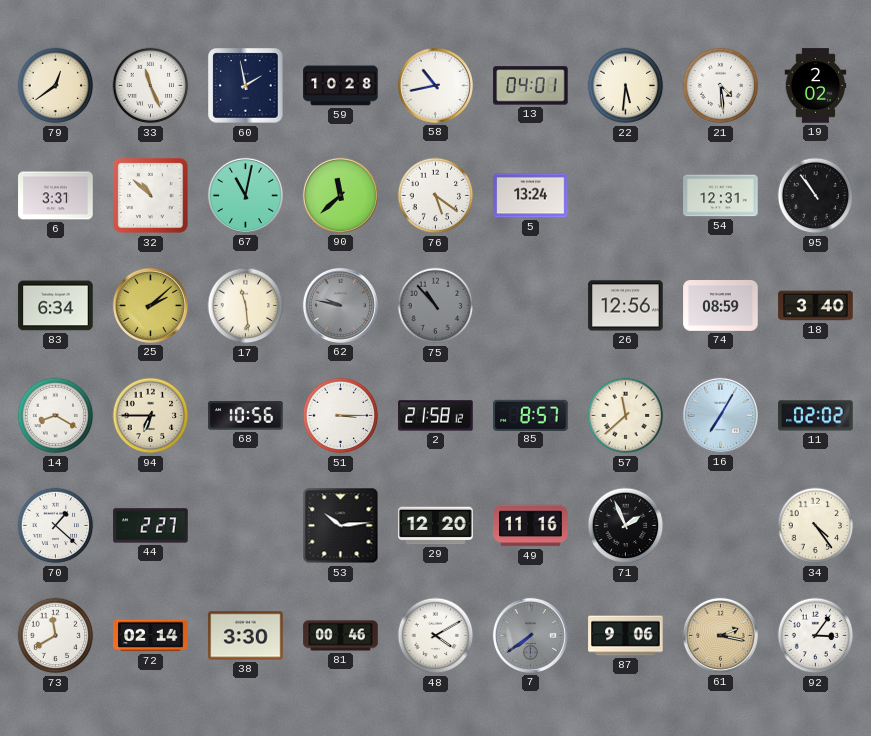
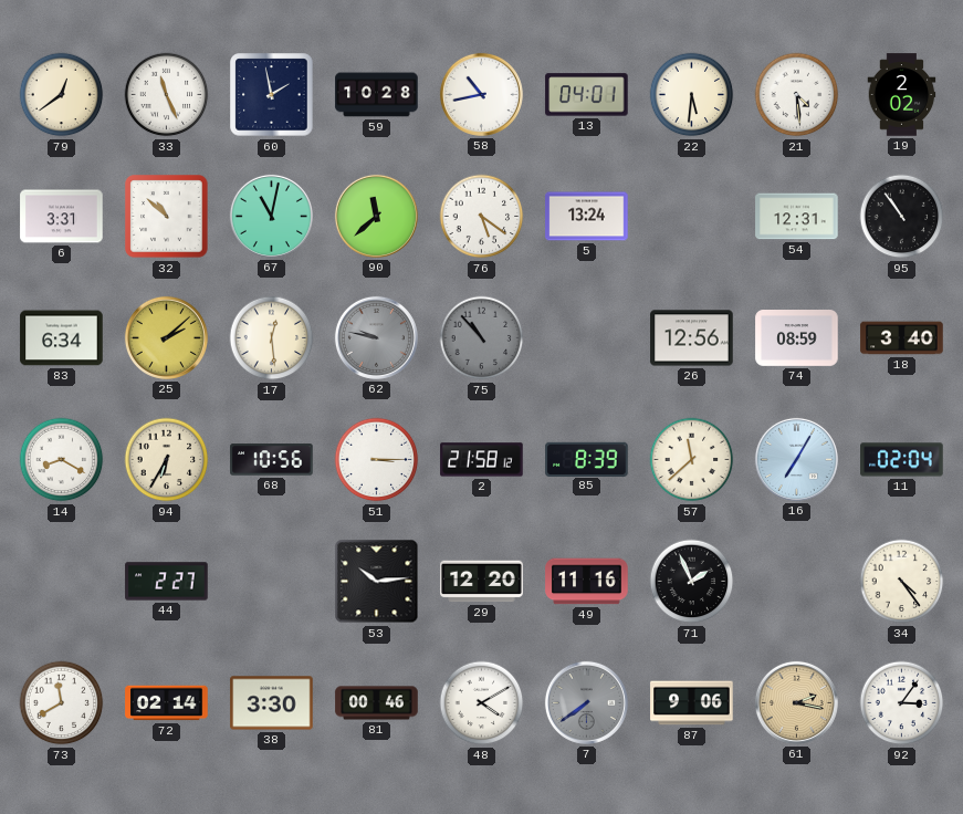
17: 11:29 -> 12:29 (272, 338)
94: 6:45 -> 6:35 (167, 460)
85: 8:57 -> 8:39 (587, 459)
11: 02:02 -> 02:04 (902, 460)
70: 1:22 -> none (56, 526)
